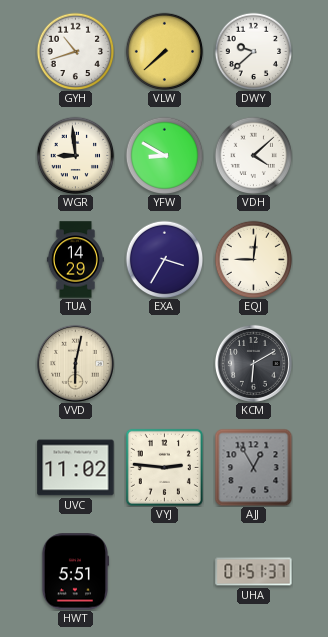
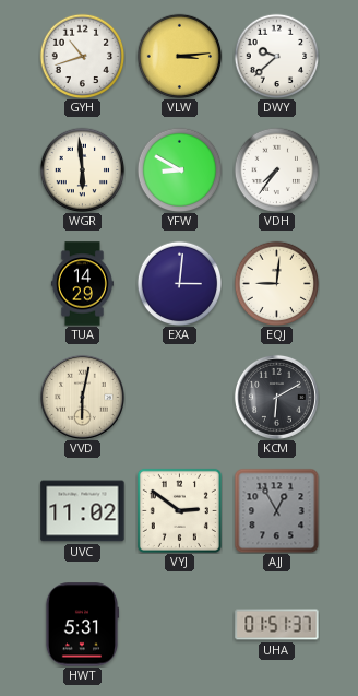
VLW: 7:38 -> 3:14 (179, 56)
WGR: 8:59 -> 5:59 (82, 169)
VDH: 4:08 -> 7:36 (276, 169)
EXA: 3:35 -> 3:01 (179, 283)
VYJ: 2:46 -> 2:51 (179, 510)
HWT: 5:51 -> 5:31 (82, 625)
